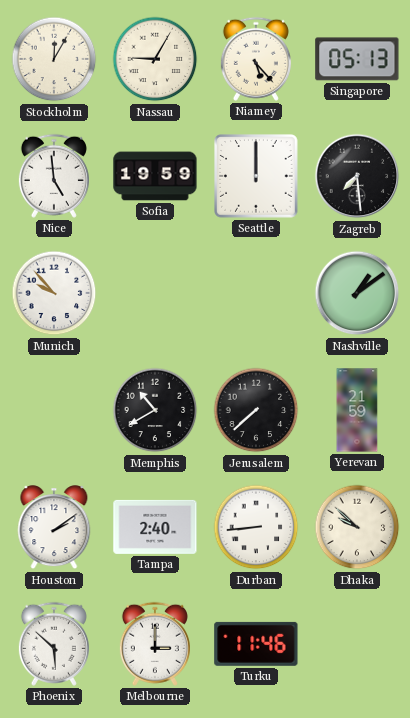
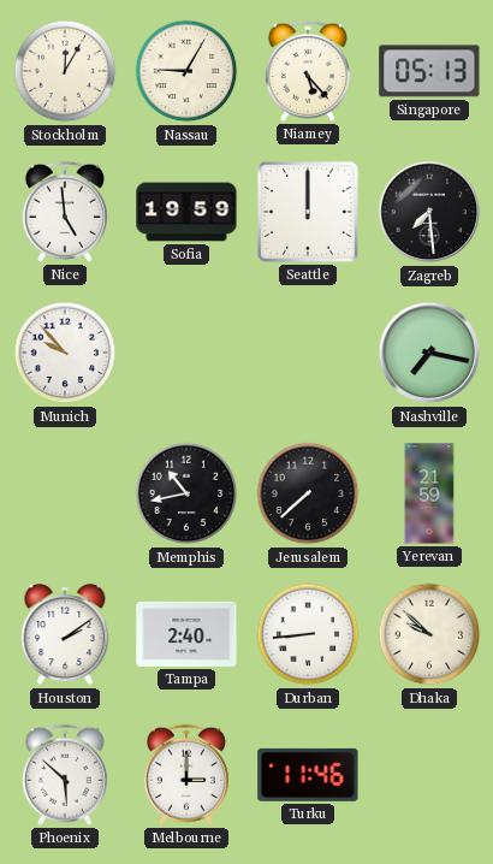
Nashville: 1:09 -> 7:17 (429, 353)
Memphis: 10:40 -> 10:43 (186, 493)
